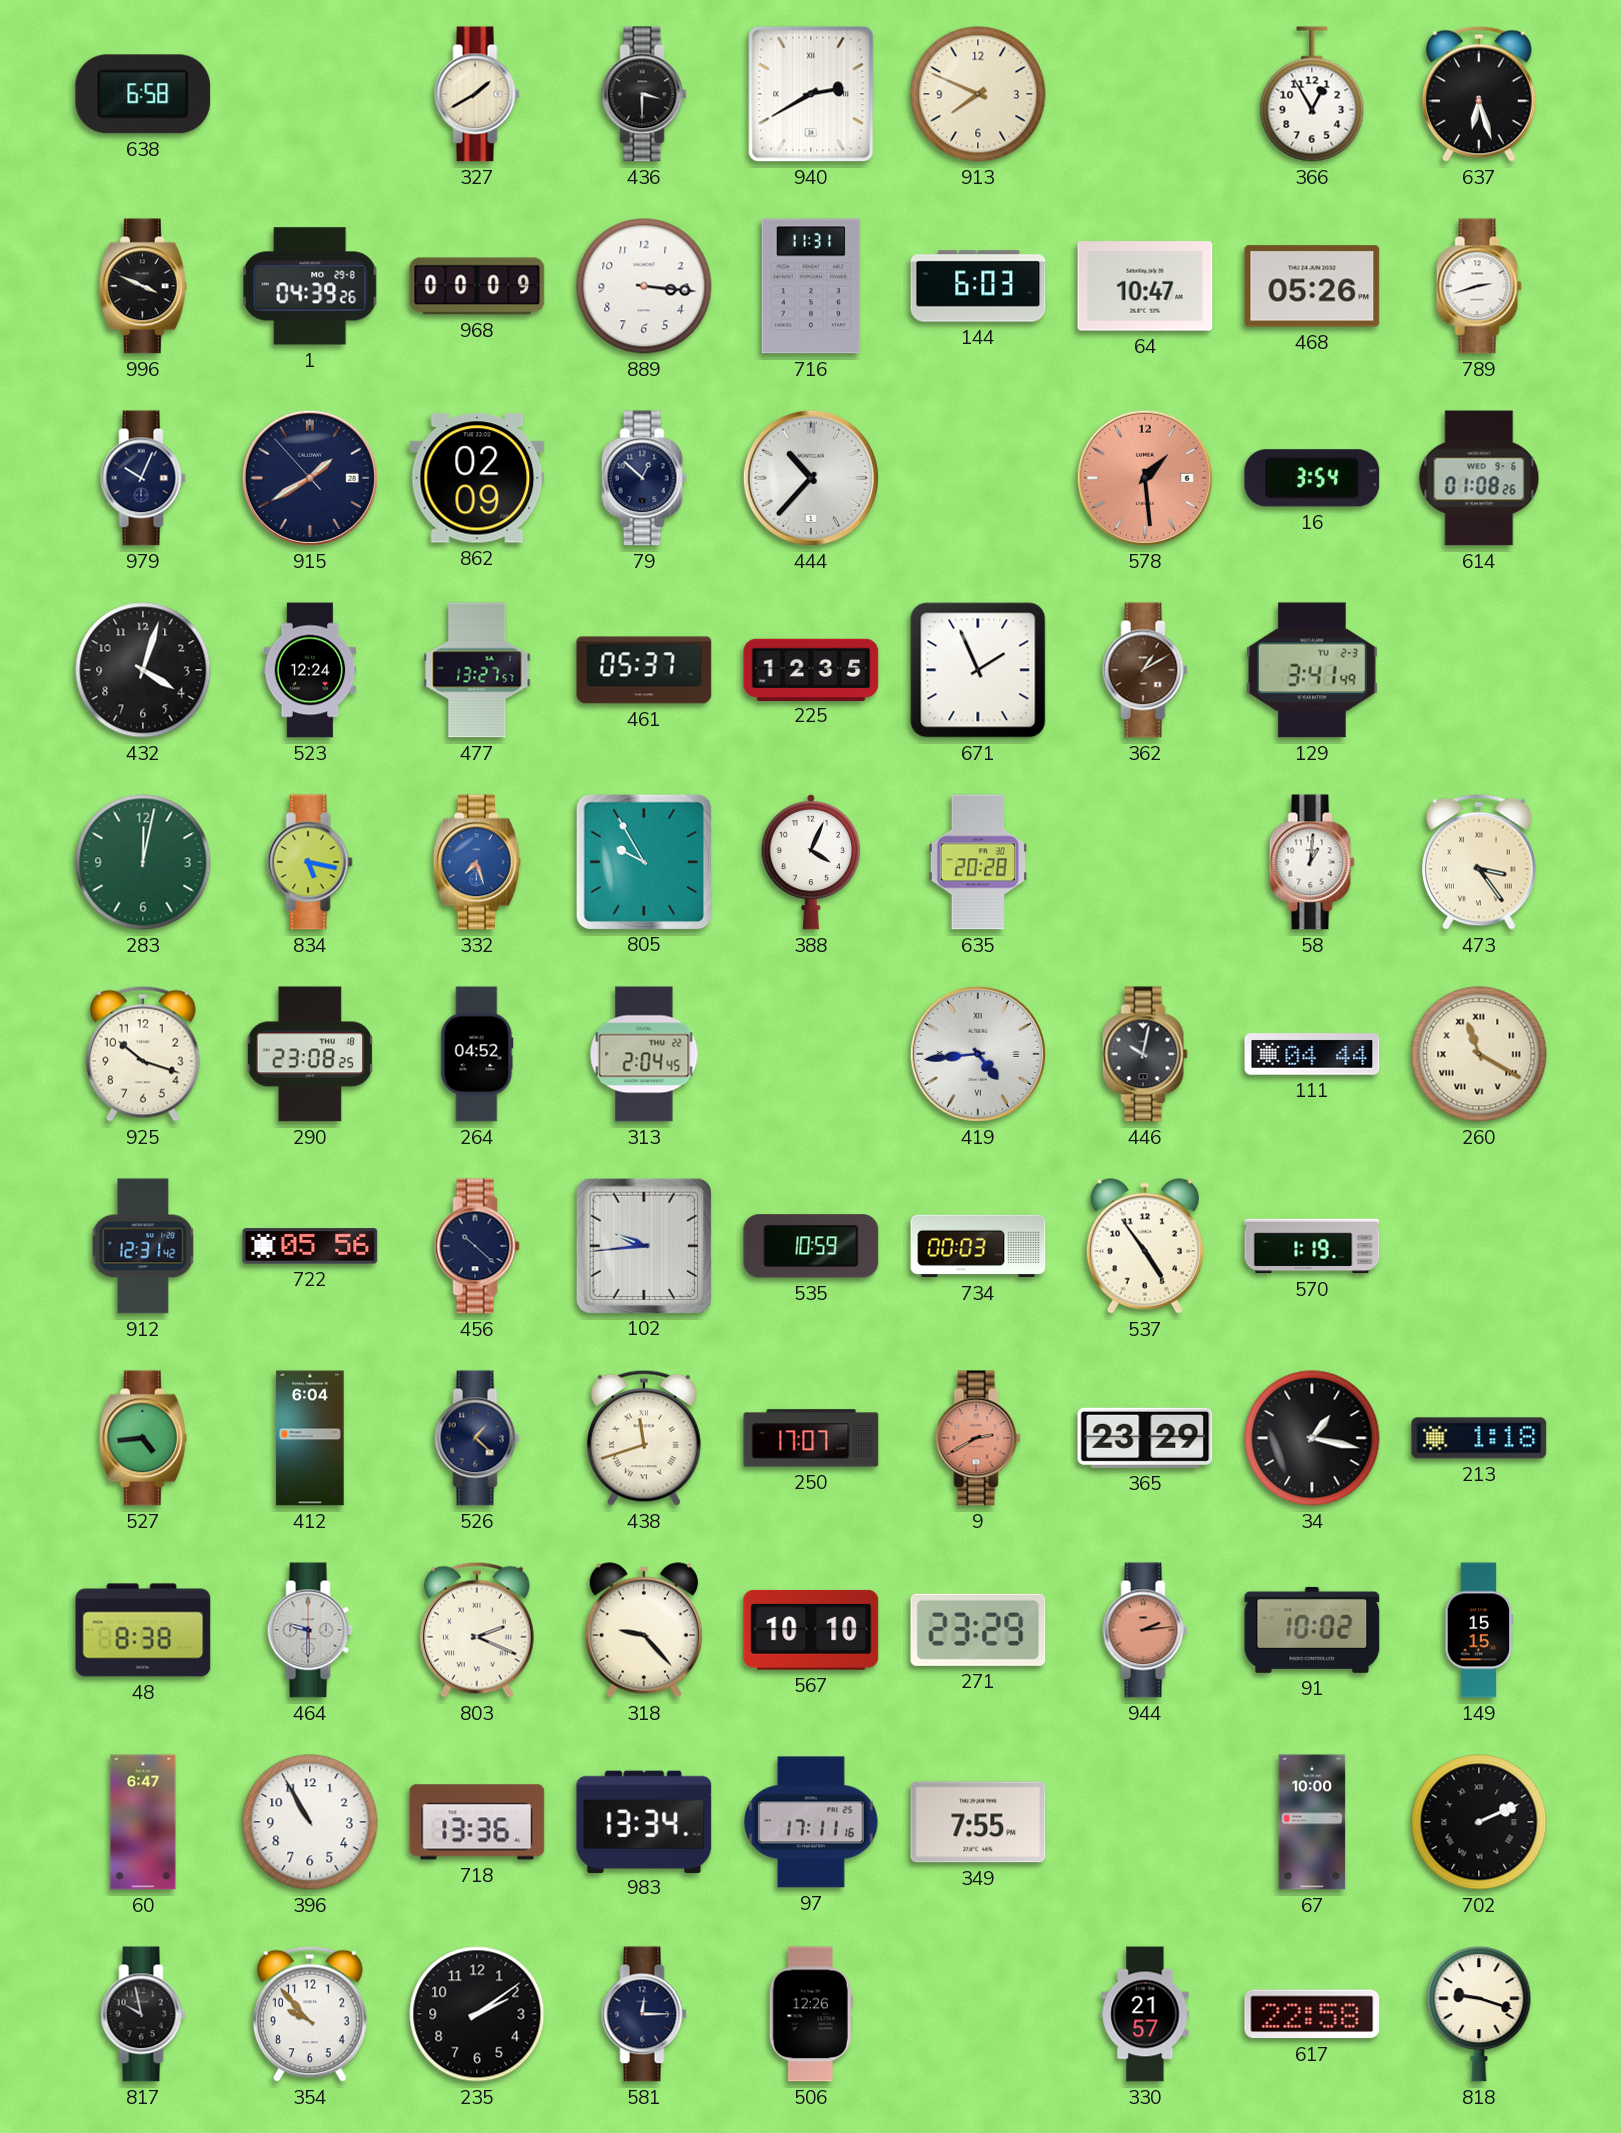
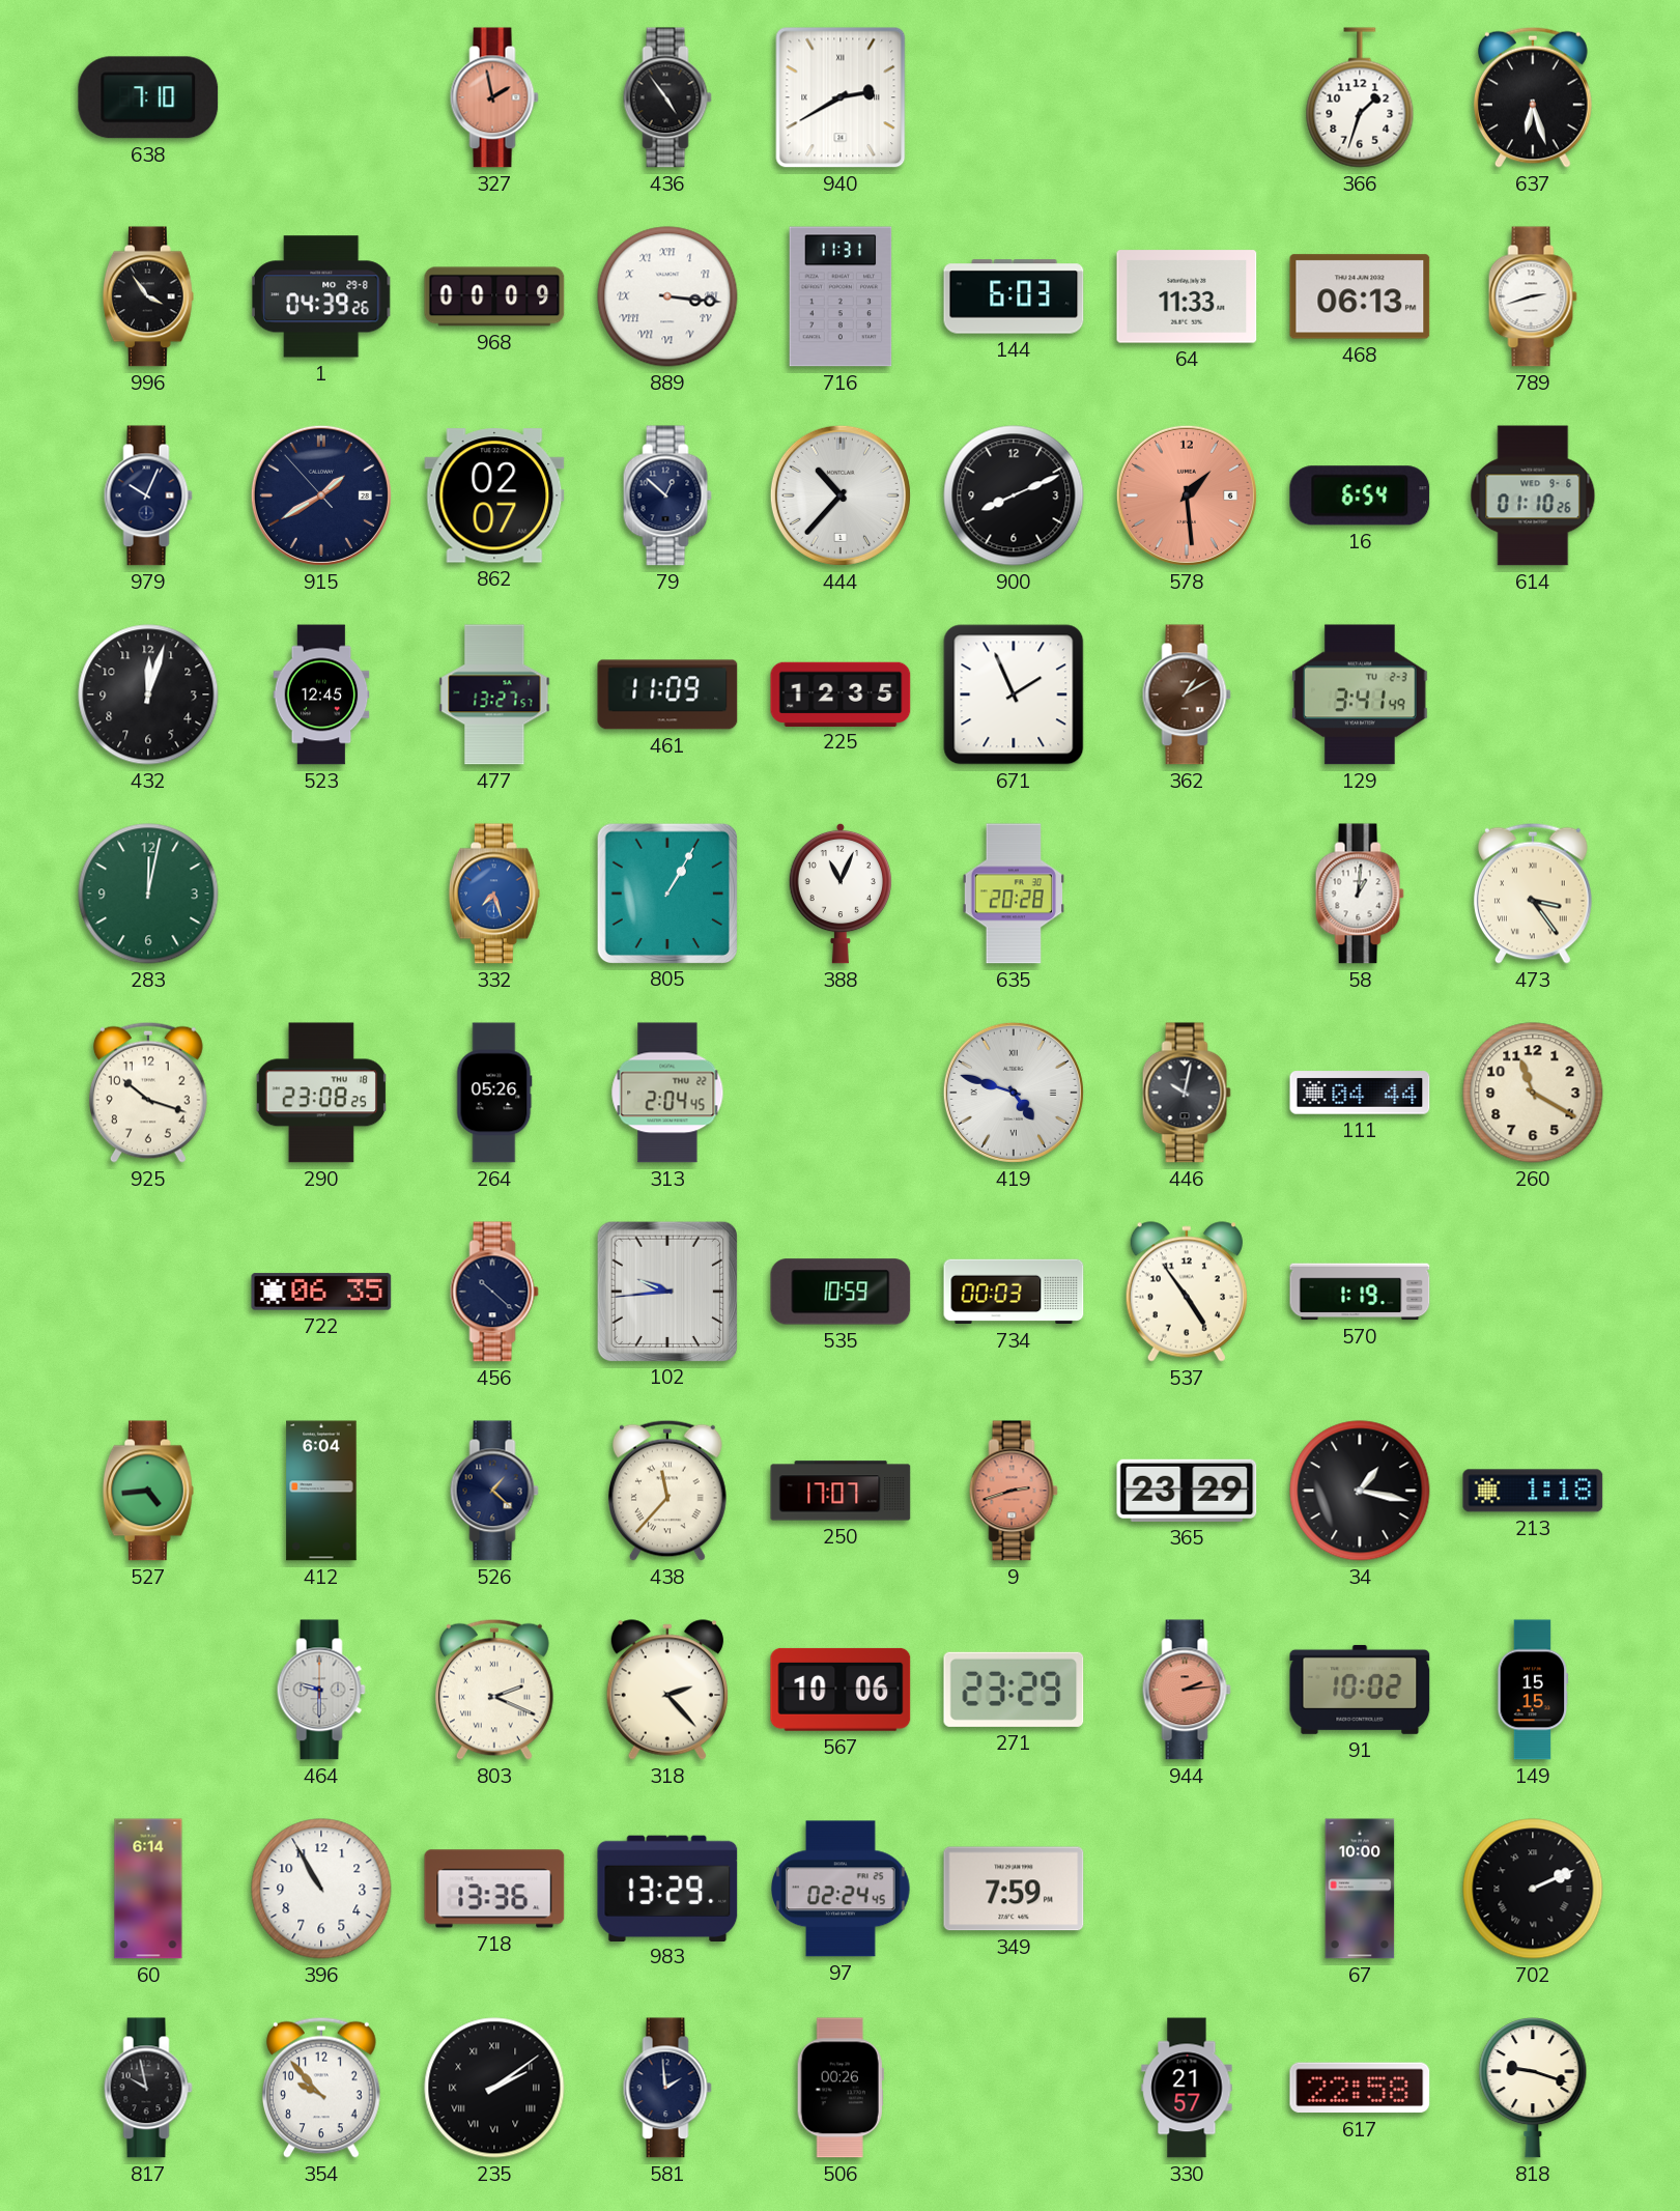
638: 6:58 -> 7:10 (148, 97)
327: 1:40 -> 1:58 (494, 97)
327 dial: cream -> salmon (494, 97)
436: 3:30 -> 4:54 (667, 97)
913: 7:49 -> none (978, 94)
366: 12:55 -> 1:33 (1360, 97)
996: 3:49 -> 3:54 (148, 296)
889 numerals: Arabic -> Roman (667, 296)
64: 10:47 -> 11:33 (1187, 296)
468: 05:26 -> 06:13 (1360, 296)
862: 02:09 -> 02:07 (494, 495)
900: none -> 8:11 (1014, 495)
16: 3:54 -> 6:54 (1360, 495)
614: 01:08 -> 01:10 (1533, 495)
432: 4:03 -> 12:03 (148, 695)
523: 12:24 -> 12:45 (321, 695)
461: 05:37 -> 11:09 (667, 695)
834: 5:17 -> none (310, 862)
805: 9:55 -> 1:05 (666, 892)
388: 4:04 -> 11:04 (841, 894)
264: 04:52 -> 05:26 (494, 1093)
419: 4:44 -> 4:48 (1014, 1093)
260 numerals: Roman -> Arabic (1533, 1093)
912: 12:31 -> none (143, 1246)
722: 05:56 -> 06:35 (321, 1292)
438: 11:42 -> 11:37 (667, 1491)
9: 2:40 -> 2:42 (1014, 1491)
48: 8:38 -> none (143, 1630)
318: 9:23 -> 2:23 (667, 1690)
567: 10:10 -> 10:06 (841, 1690)
60: 6:47 -> 6:14 (148, 1889)
983: 13:34 -> 13:29 (667, 1888)
97: 17:11 -> 02:24 (841, 1889)
349: 7:55 -> 7:59 (1014, 1889)
235 numerals: Arabic -> Roman (494, 2088)
581: 12:15 -> 1:59 (667, 2088)
506: 12:26 -> 00:26 (841, 2088)
